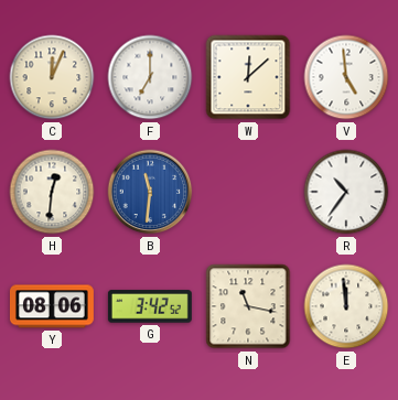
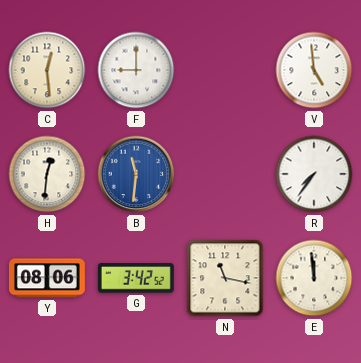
C: 12:04 -> 12:29 (47, 70)
F: 7:00 -> 9:00 (136, 70)
W: 12:08 -> none (248, 77)
R: 10:36 -> 7:36 (314, 174)
